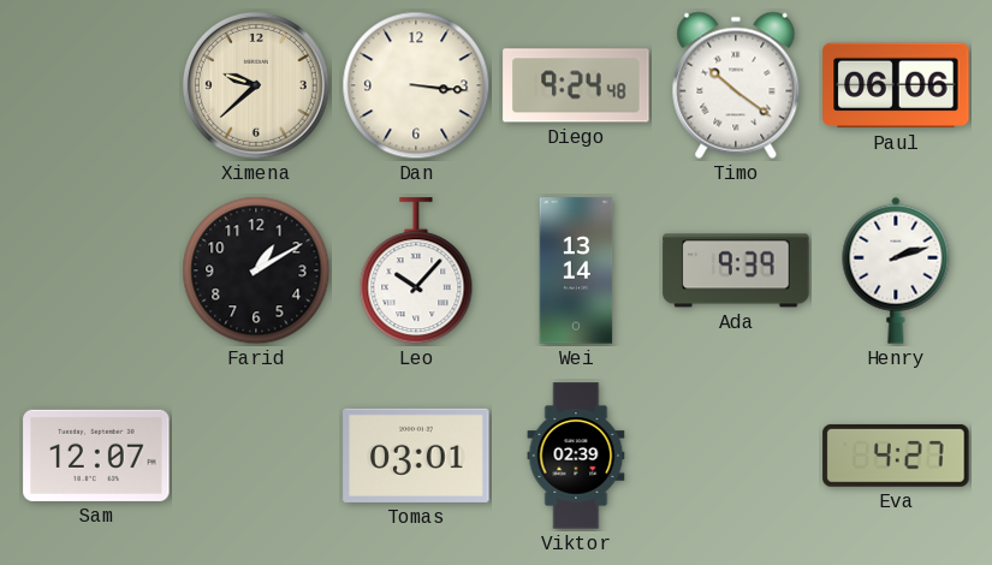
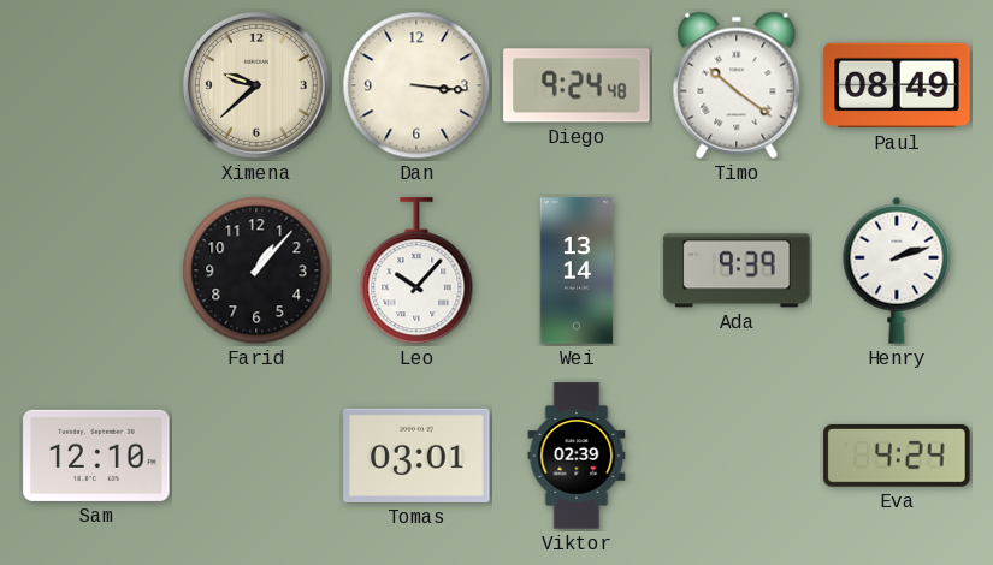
Paul: 06:06 -> 08:49 (897, 85)
Farid: 1:10 -> 1:07 (256, 270)
Sam: 12:07 -> 12:10 (96, 456)
Eva: 4:27 -> 4:24 (897, 456)
